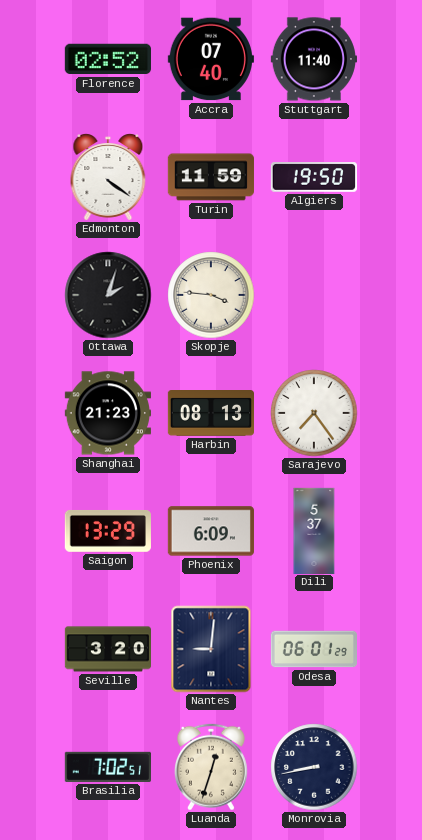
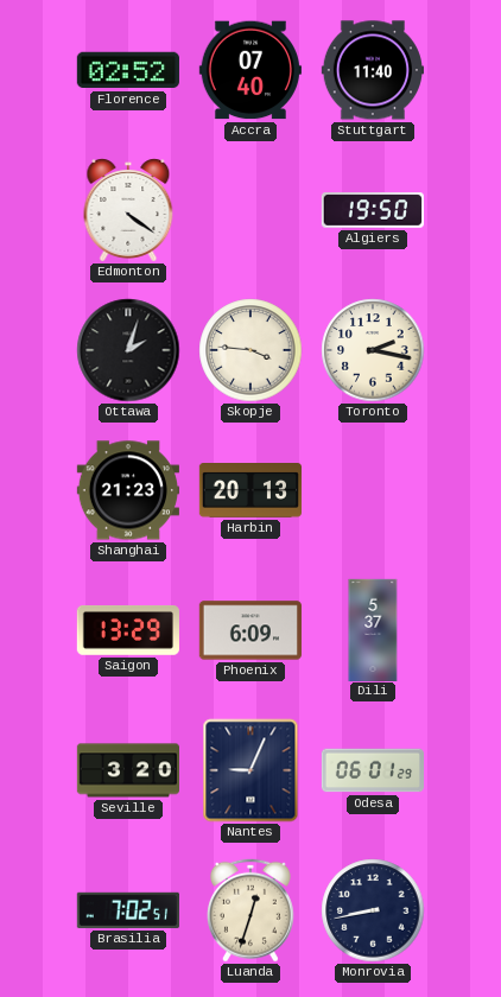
Turin: 11:59 -> none (211, 177)
Toronto: none -> 2:17 (373, 350)
Harbin: 08:13 -> 20:13 (249, 491)
Sarajevo: 7:24 -> none (314, 413)
Nantes: 9:01 -> 9:04 (251, 770)
